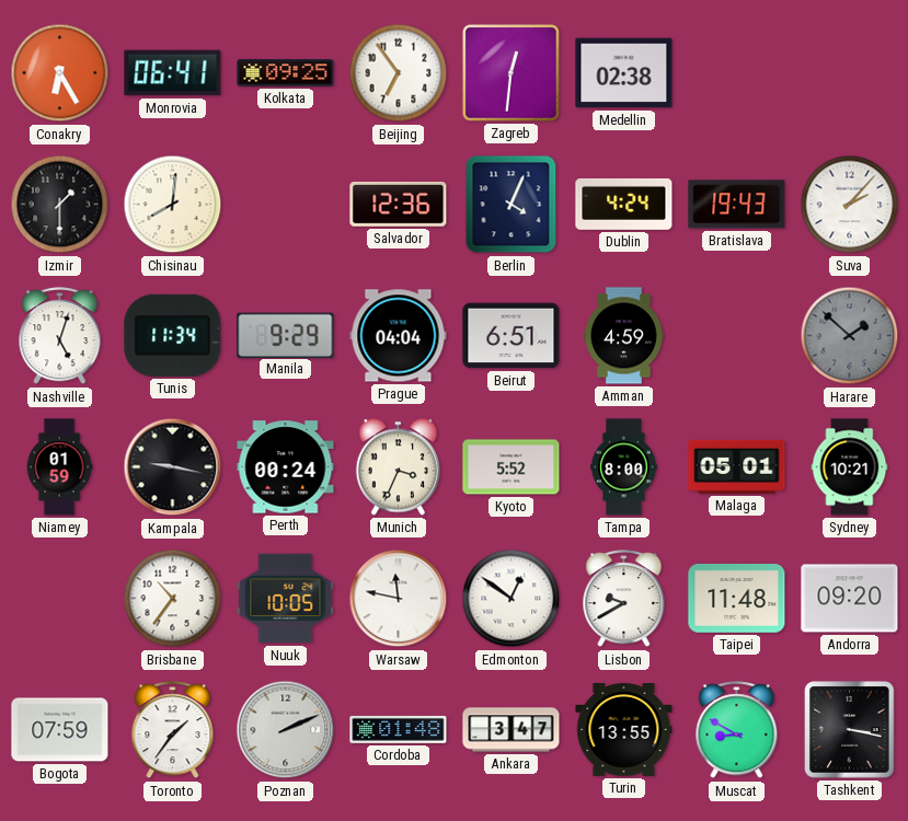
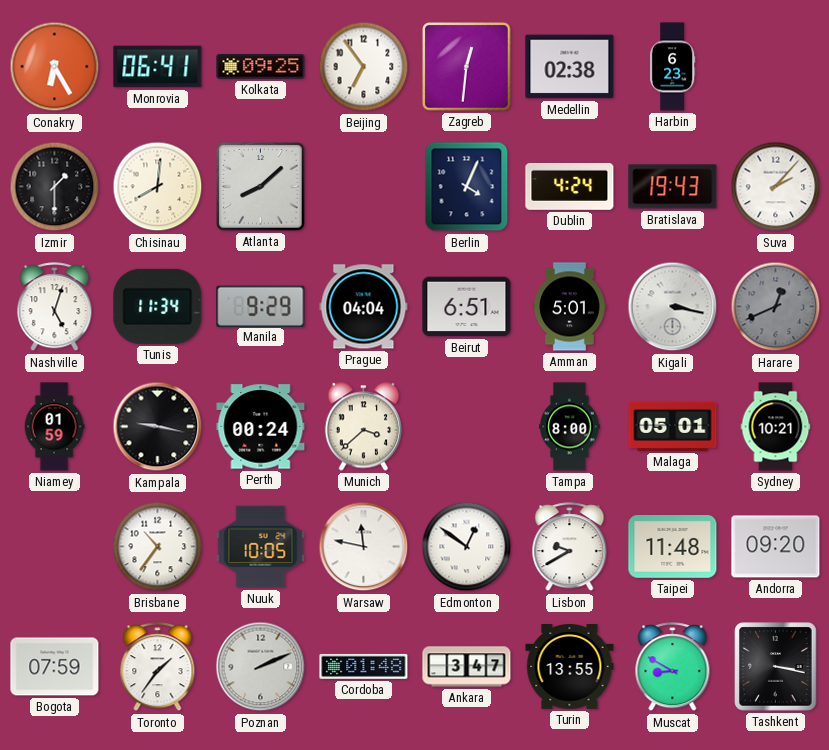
Harbin: none -> 6:23 (672, 67)
Atlanta: none -> 8:08 (261, 187)
Salvador: 12:36 -> none (399, 204)
Amman: 4:59 -> 5:01 (570, 307)
Kigali: none -> 3:17 (673, 307)
Harare: 1:52 -> 12:41 (776, 307)
Munich: 3:34 -> 3:38 (363, 427)
Kyoto: 5:52 -> none (512, 467)
